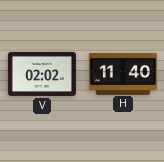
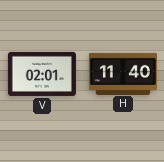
V: 02:02 -> 02:01 (42, 74)
